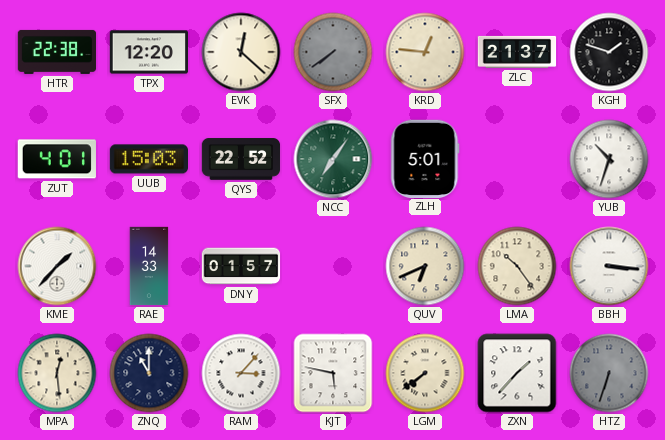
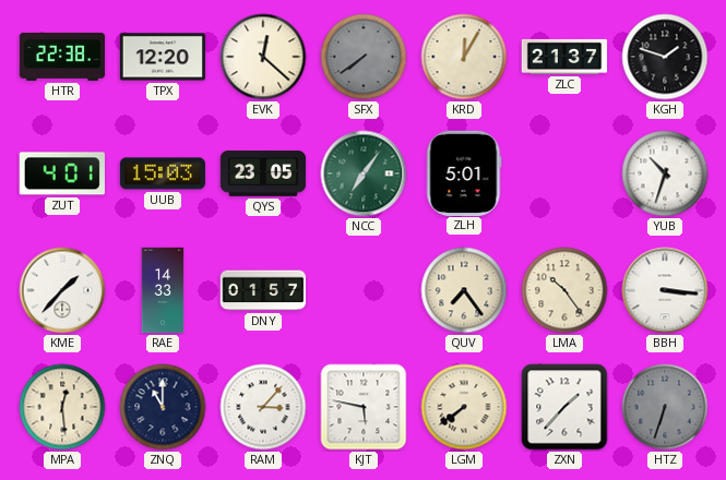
KRD: 12:46 -> 12:05 (464, 57)
QYS: 22:52 -> 23:05 (263, 173)
QUV: 6:41 -> 7:24 (464, 290)
